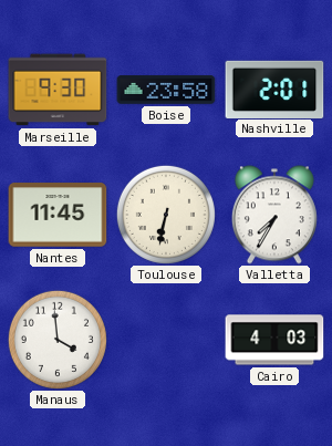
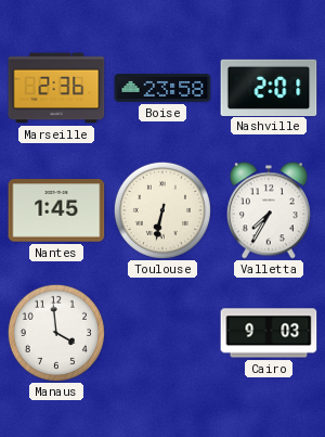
Marseille: 9:30 -> 2:36 (56, 88)
Nantes: 11:45 -> 1:45 (56, 210)
Cairo: 4:03 -> 9:03 (269, 333)
